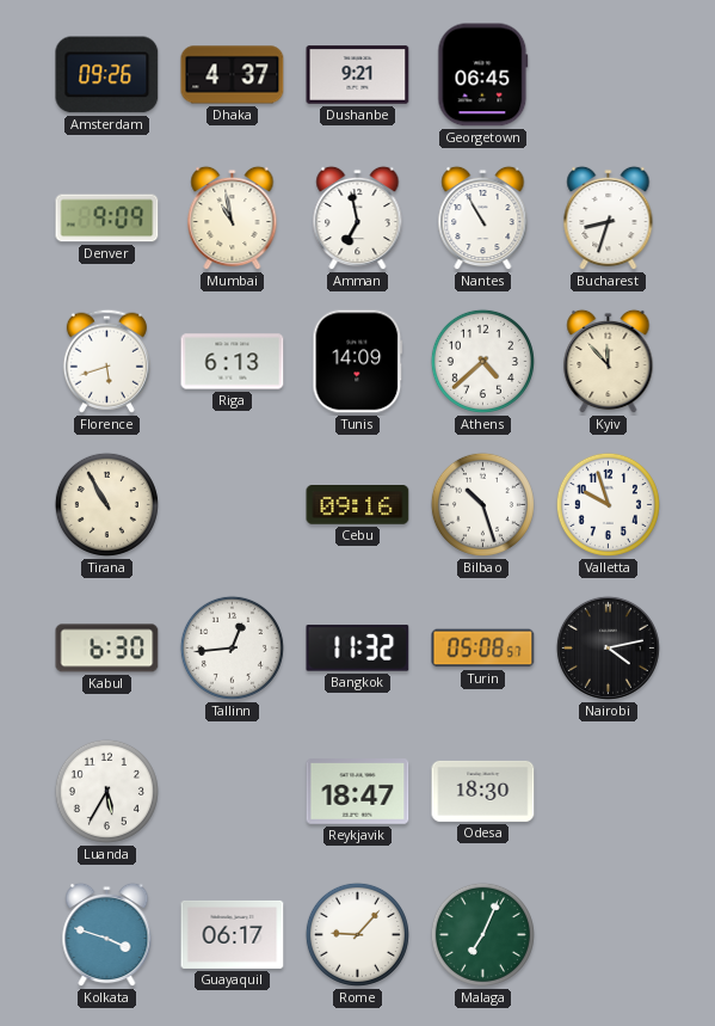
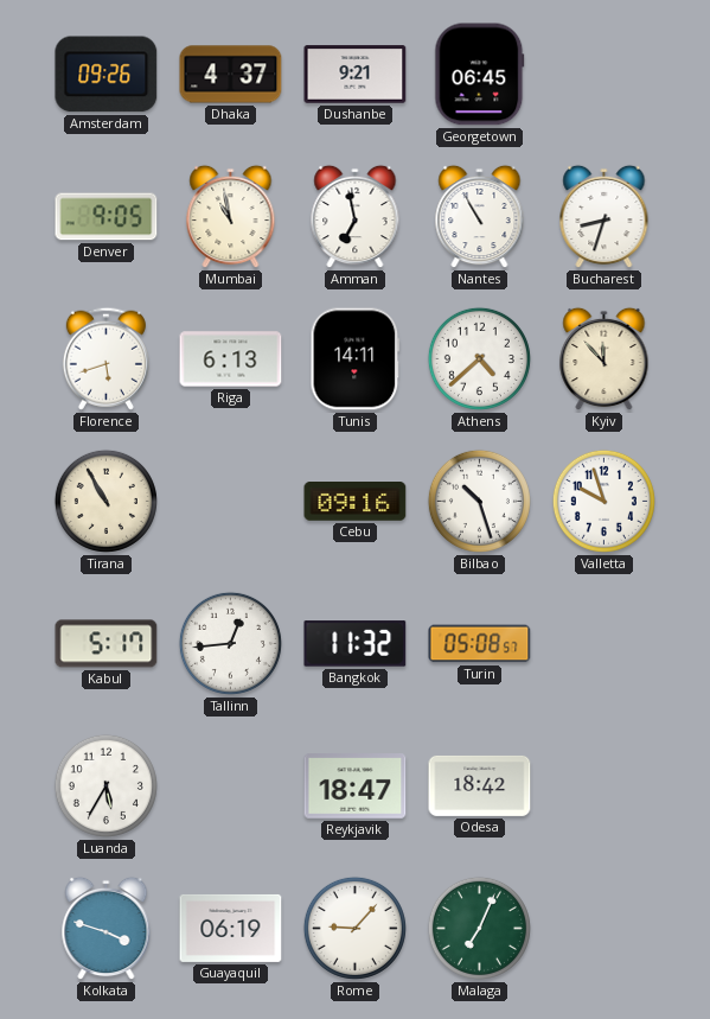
Denver: 9:09 -> 9:05 (107, 217)
Tunis: 14:09 -> 14:11 (356, 359)
Kabul: 6:30 -> 5:17 (107, 644)
Nairobi: 4:13 -> none (608, 647)
Odesa: 18:30 -> 18:42 (480, 785)
Guayaquil: 06:17 -> 06:19 (231, 928)
